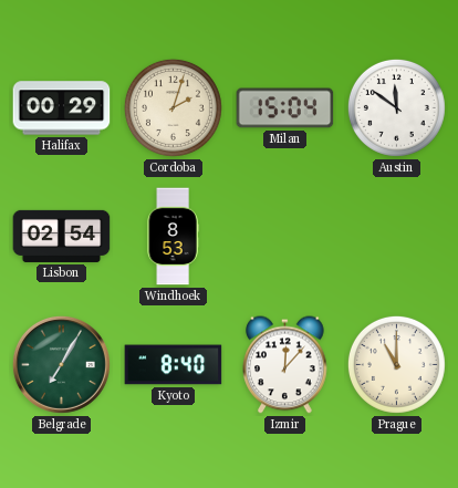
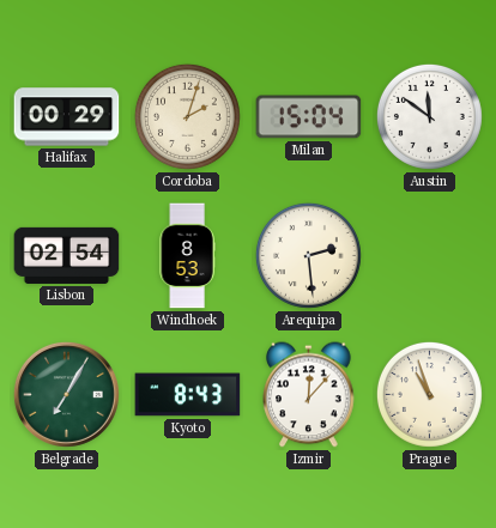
Arequipa: none -> 2:29 (308, 255)
Kyoto: 8:40 -> 8:43 (188, 395)
Prague: 11:00 -> 10:57 (429, 394)
